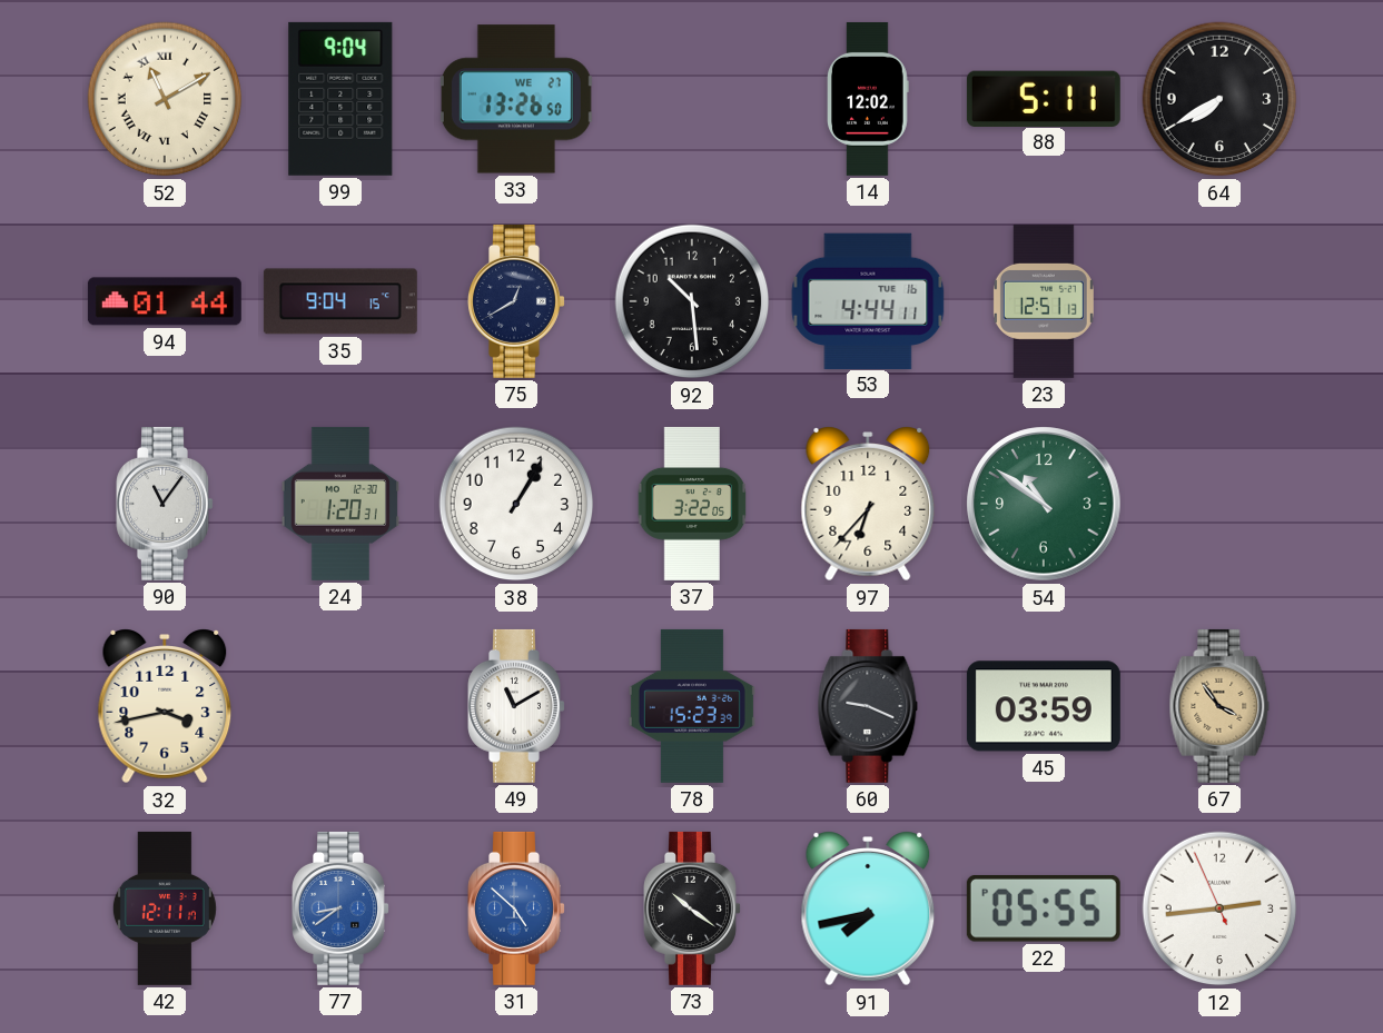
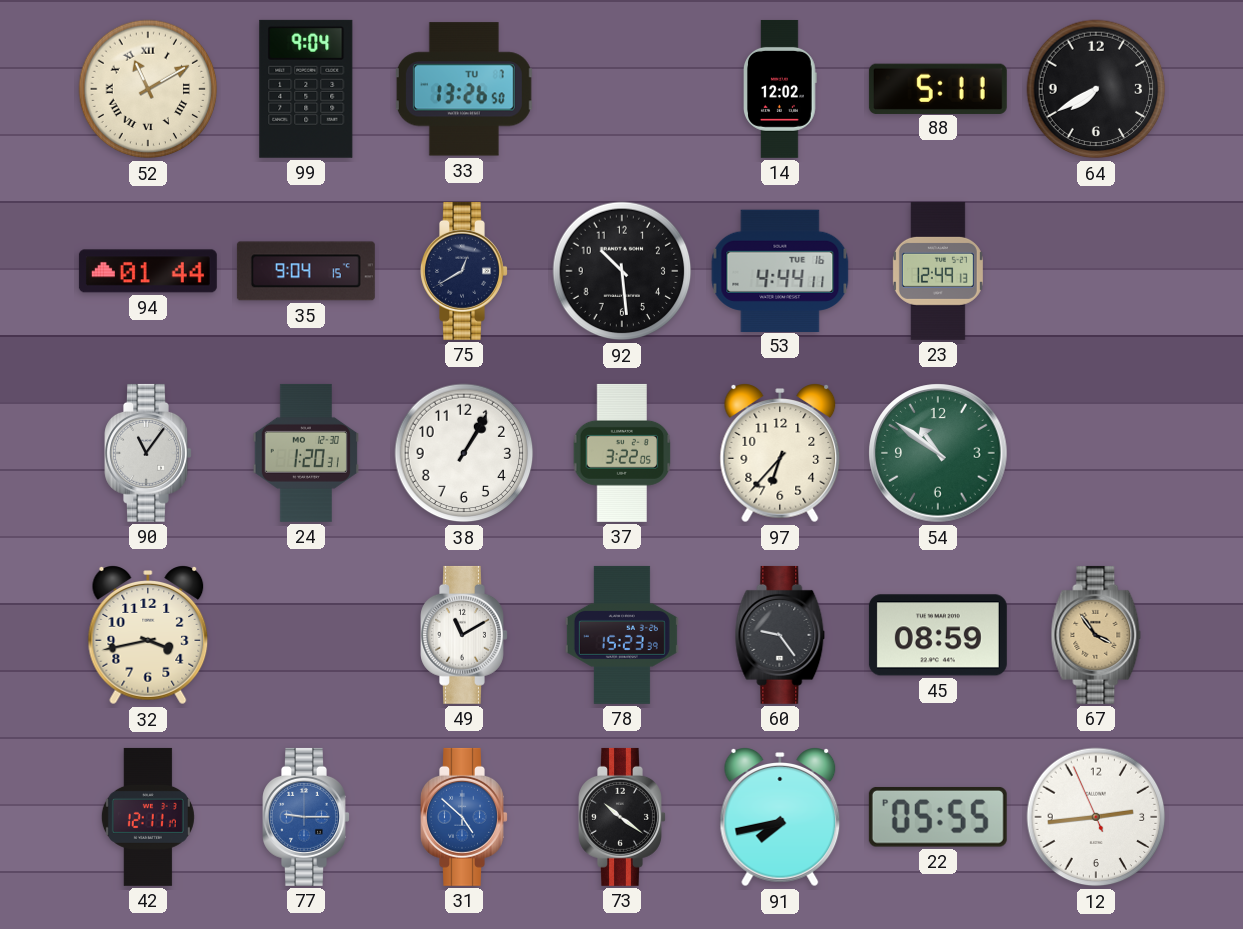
33 date: WE 27 -> TU 7 (464, 89)
23: 12:51 -> 12:49 (938, 271)
60: 9:19 -> 9:24 (780, 635)
45: 03:59 -> 08:59 (938, 635)
77: 8:39 -> 9:15 (306, 817)
